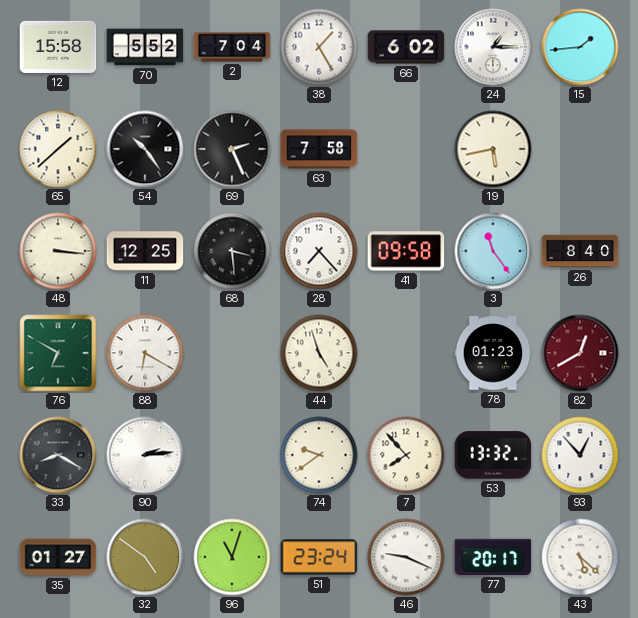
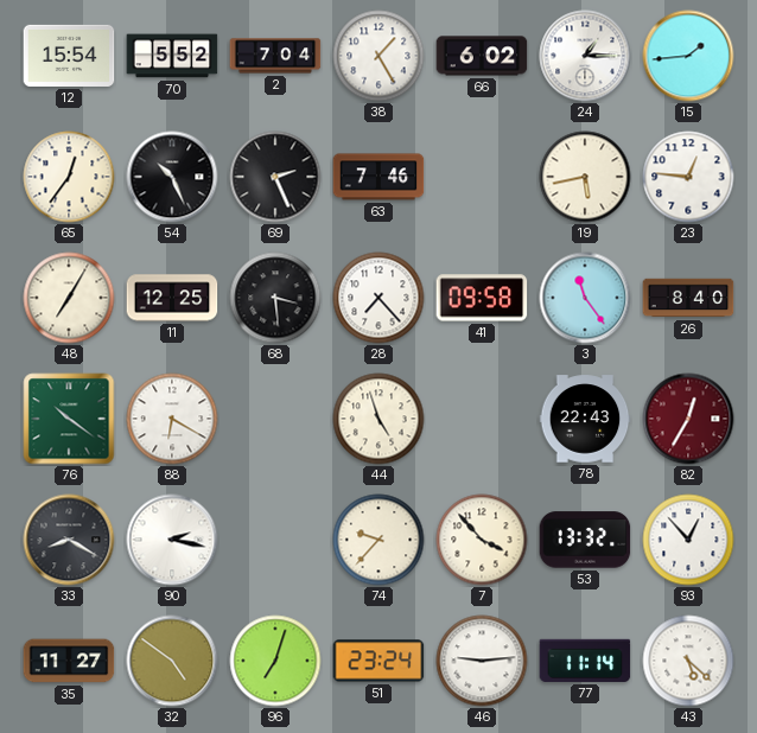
12: 15:58 -> 15:54 (69, 56)
65: 1:38 -> 12:36 (69, 177)
54: 10:24 -> 10:26 (172, 177)
63: 7:58 -> 7:46 (378, 177)
23: none -> 12:46 (688, 177)
48: 3:16 -> 7:05 (69, 298)
76: 6:50 -> 10:21 (69, 419)
78: 01:23 -> 22:43 (585, 419)
82: 12:40 -> 12:35 (688, 419)
90: 2:14 -> 2:17 (172, 540)
74: 9:39 -> 9:37 (378, 540)
7: 7:53 -> 3:53 (482, 540)
35: 01:27 -> 11:27 (69, 661)
96: 11:03 -> 7:03 (275, 661)
46: 9:19 -> 9:14 (482, 661)
77: 20:17 -> 11:14 (585, 661)
